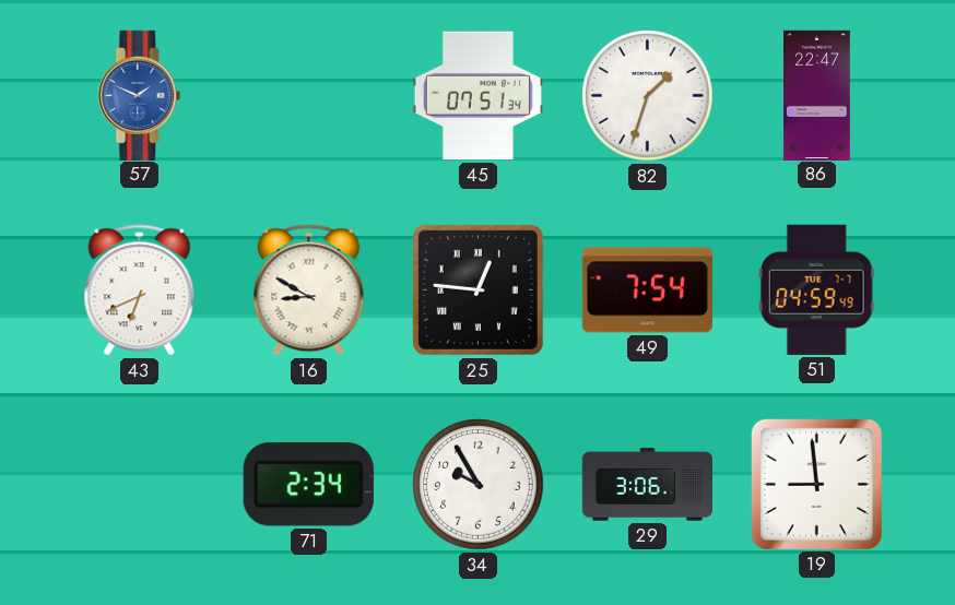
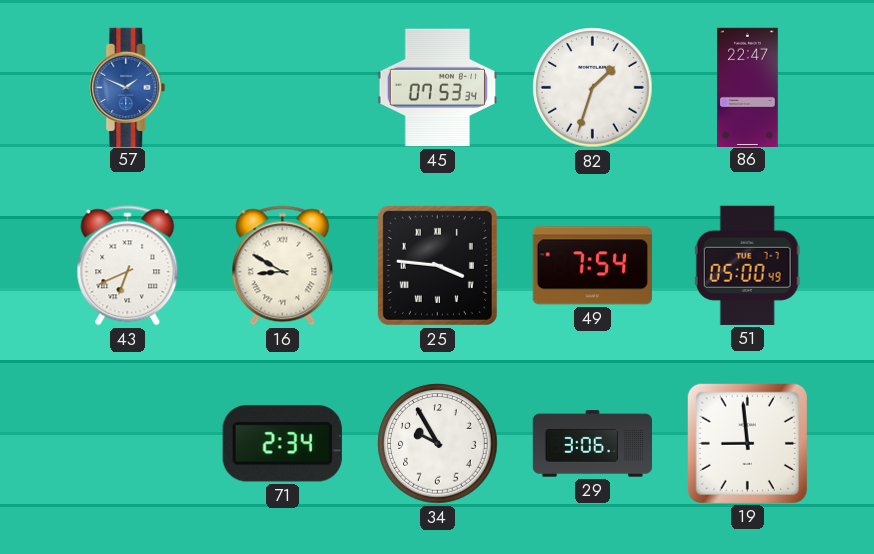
45: 07:51 -> 07:53 (437, 88)
25: 12:46 -> 3:46 (437, 265)
51: 04:59 -> 05:00 (747, 265)
